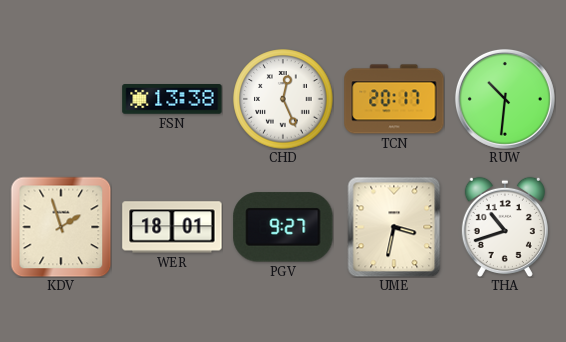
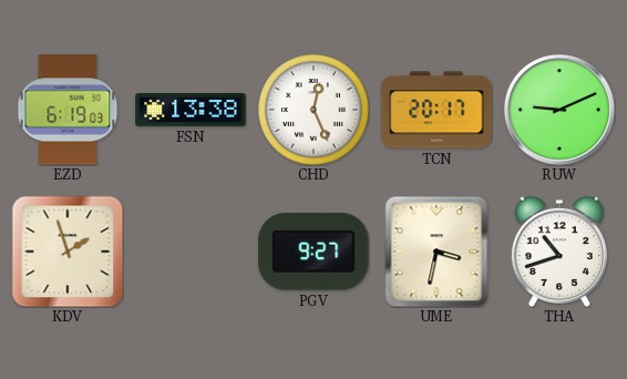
EZD: none -> 6:19 (68, 110)
RUW: 10:31 -> 9:11 (559, 110)
WER: 18:01 -> none (172, 227)
